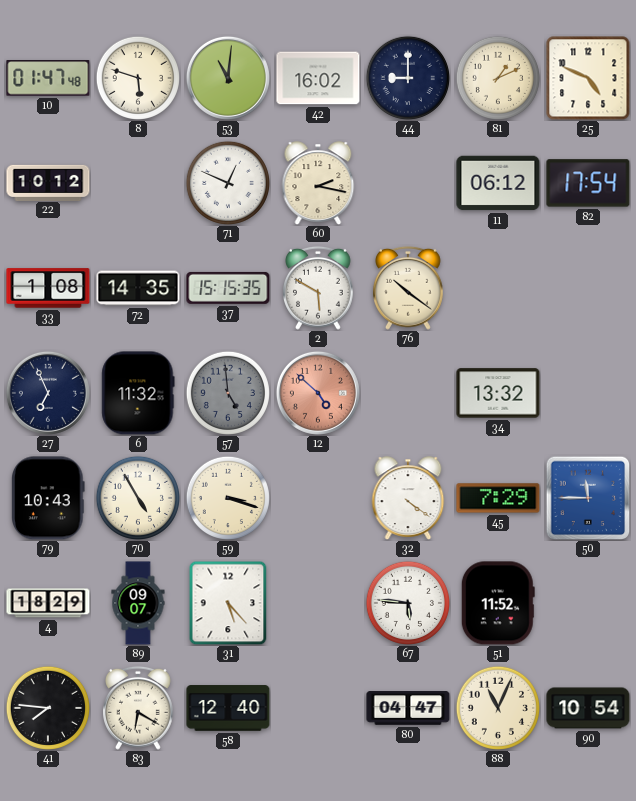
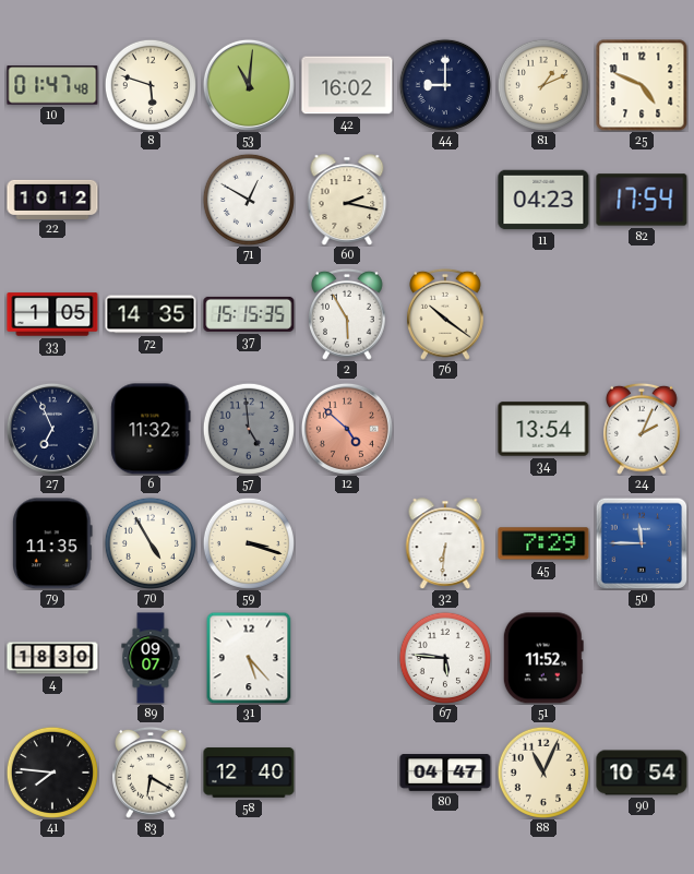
71: 12:49 -> 12:50 (249, 200)
11: 06:12 -> 04:23 (543, 200)
33: 1:08 -> 1:05 (52, 314)
2: 5:50 -> 5:55 (348, 314)
34: 13:32 -> 13:54 (543, 429)
24: none -> 2:04 (643, 429)
79: 10:43 -> 11:35 (53, 543)
32: 4:21 -> 6:31 (445, 543)
4: 18:29 -> 18:30 (52, 658)
